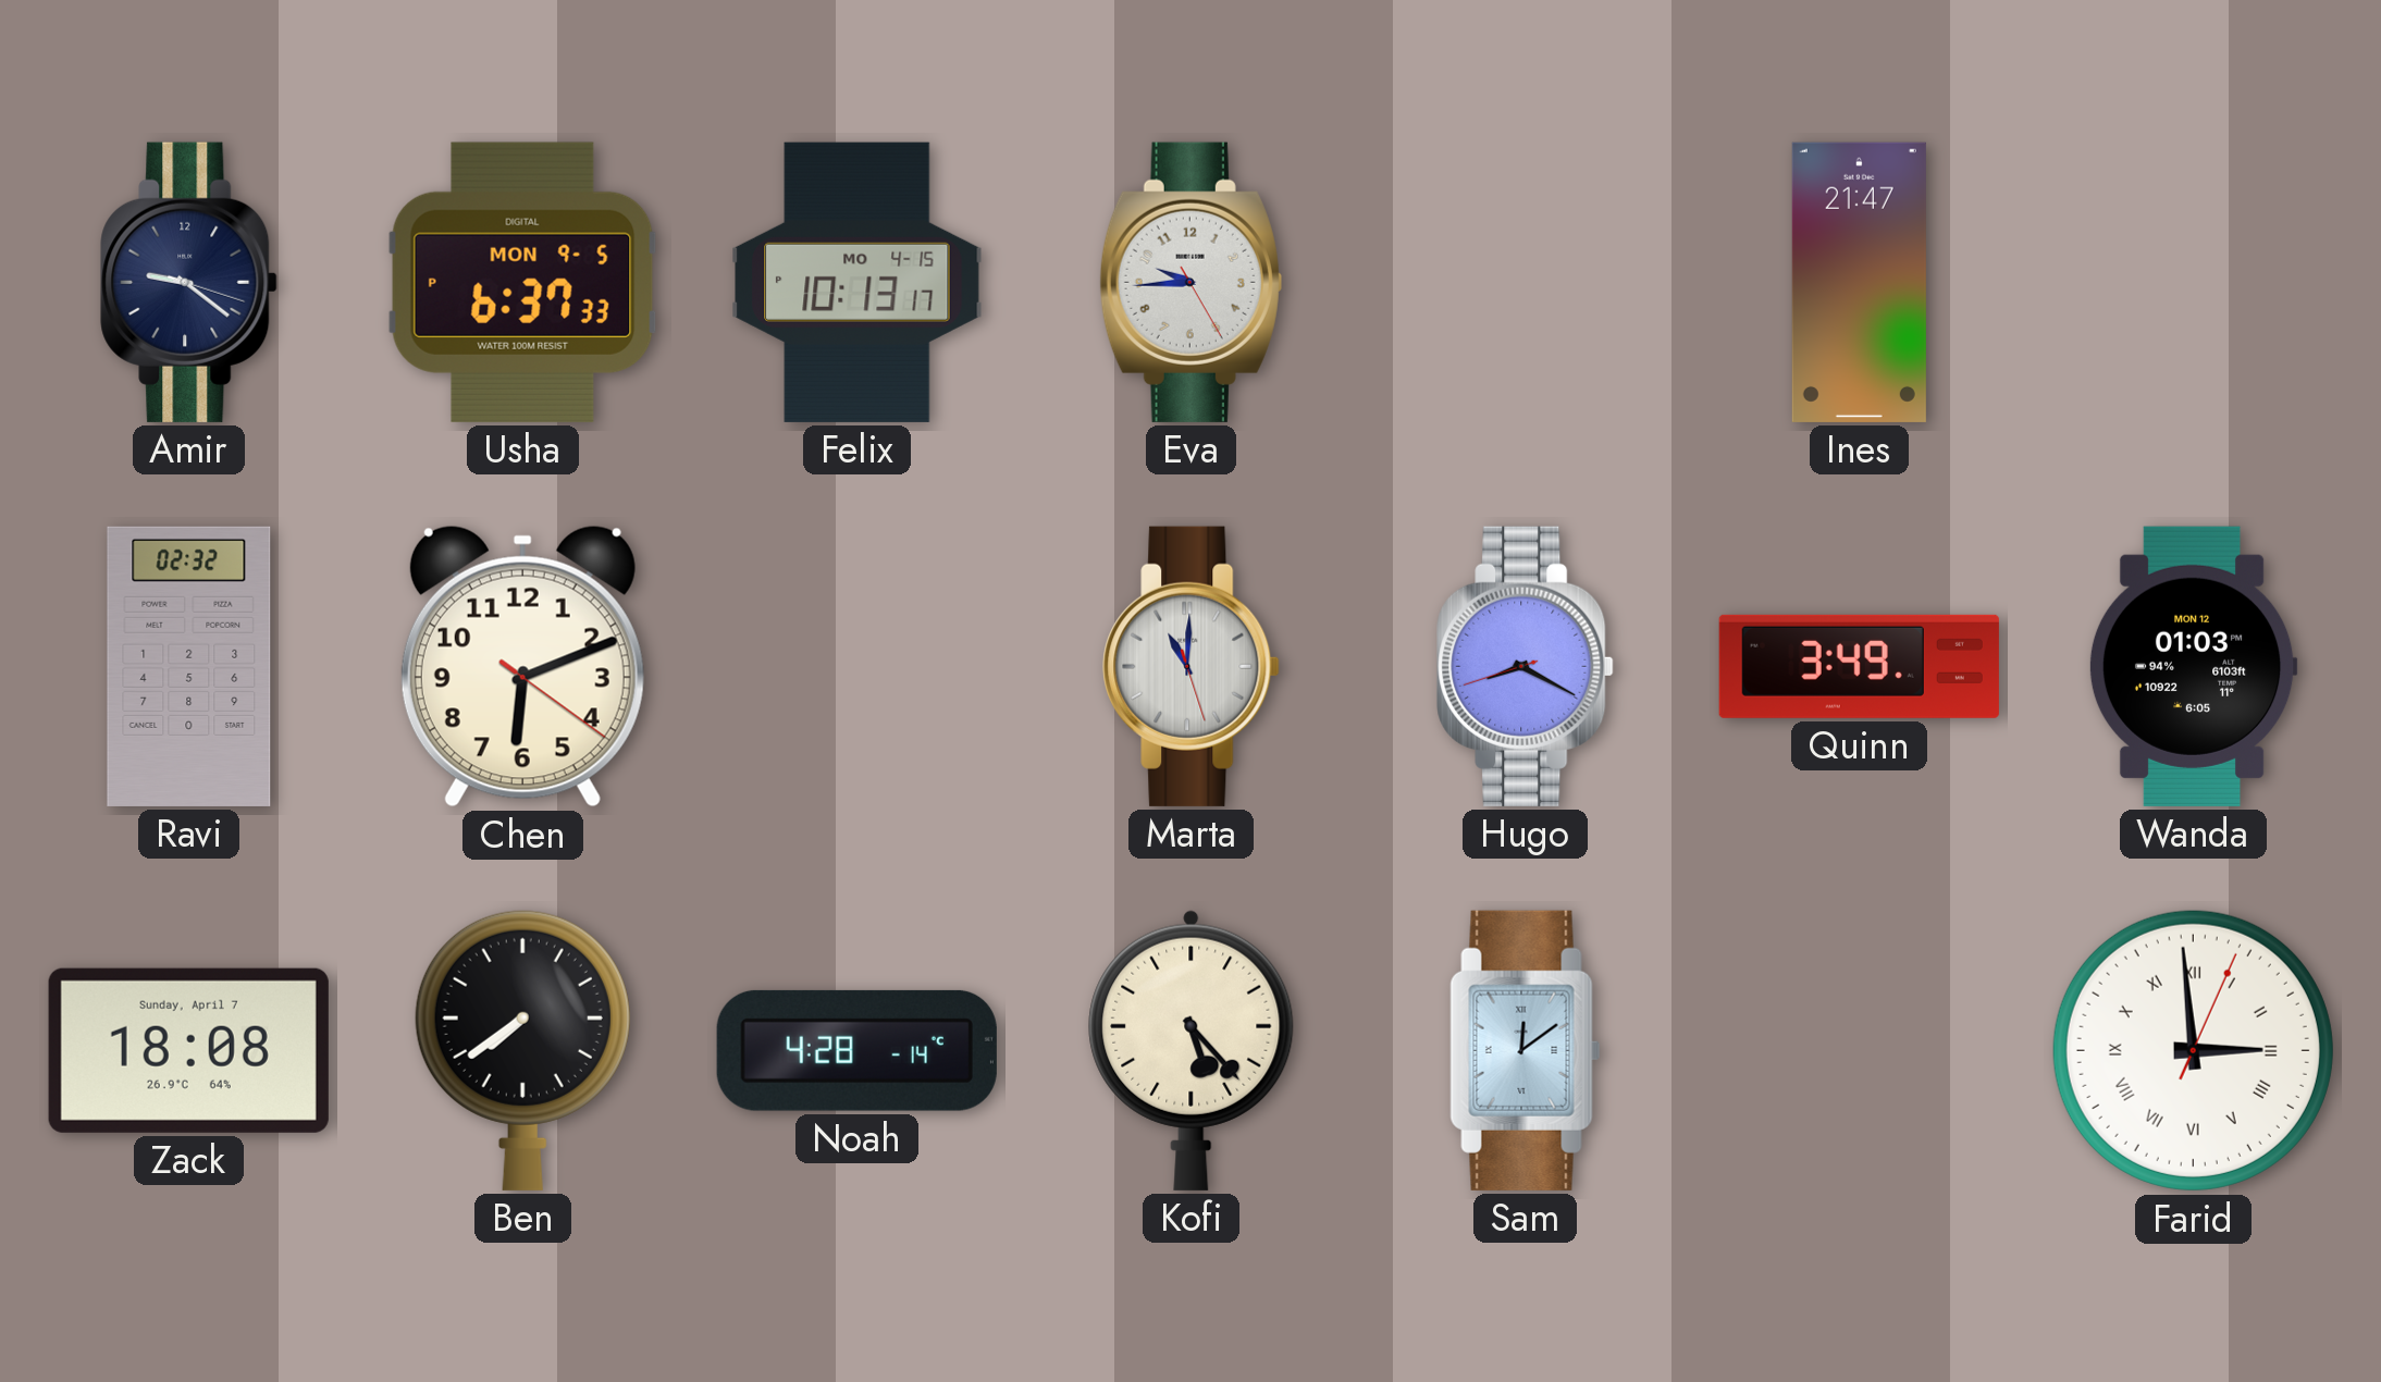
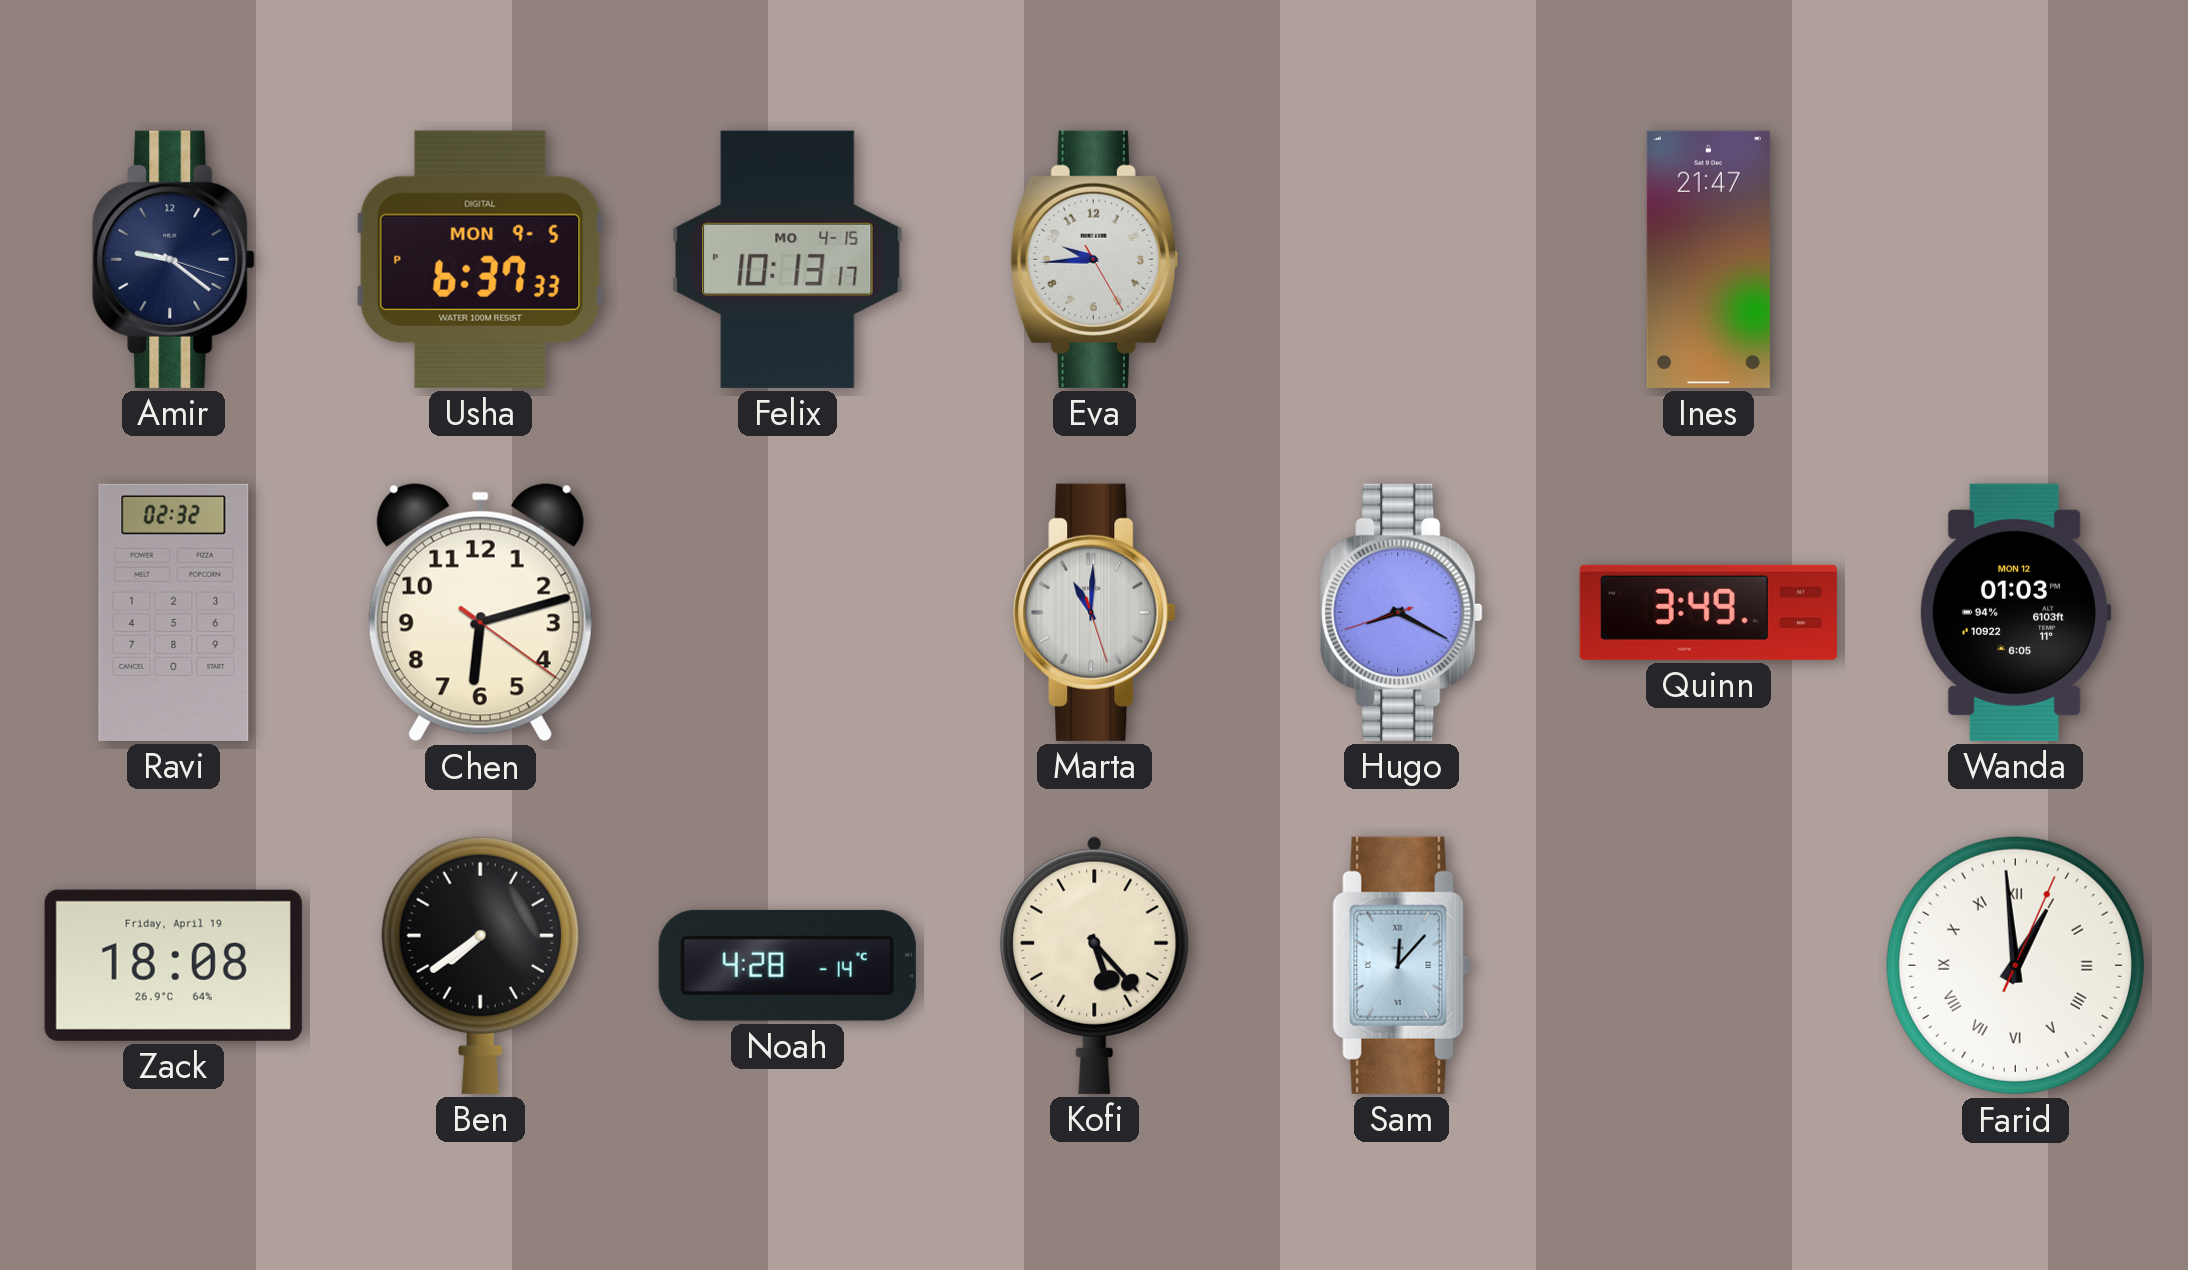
Chen: 6:11 -> 6:12 (480, 613)
Zack date: Sunday, April 7 -> Friday, April 19 (173, 965)
Sam: 12:09 -> 12:07 (1402, 965)
Farid: 2:59 -> 12:59 (2015, 965)
